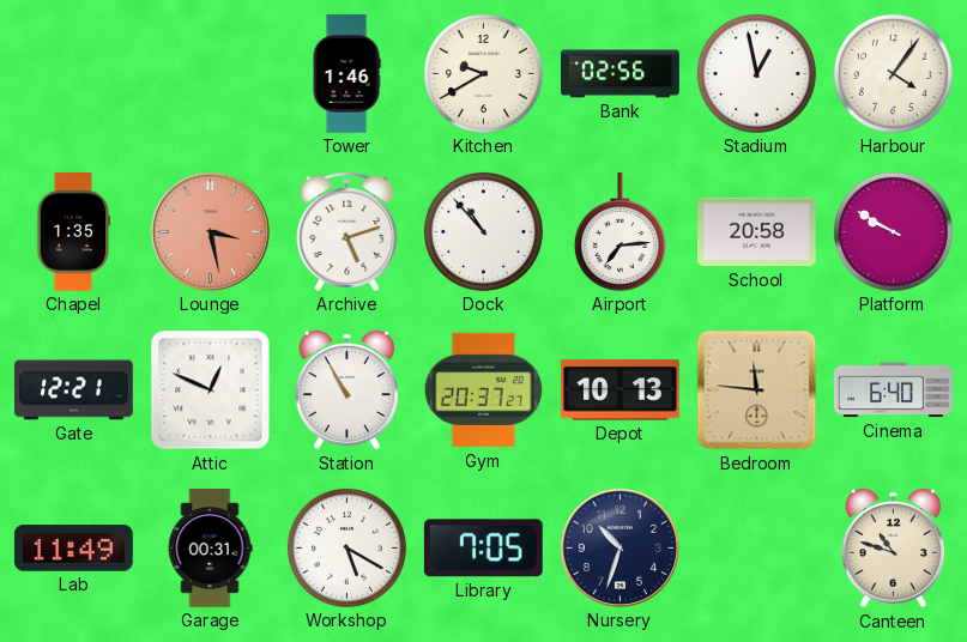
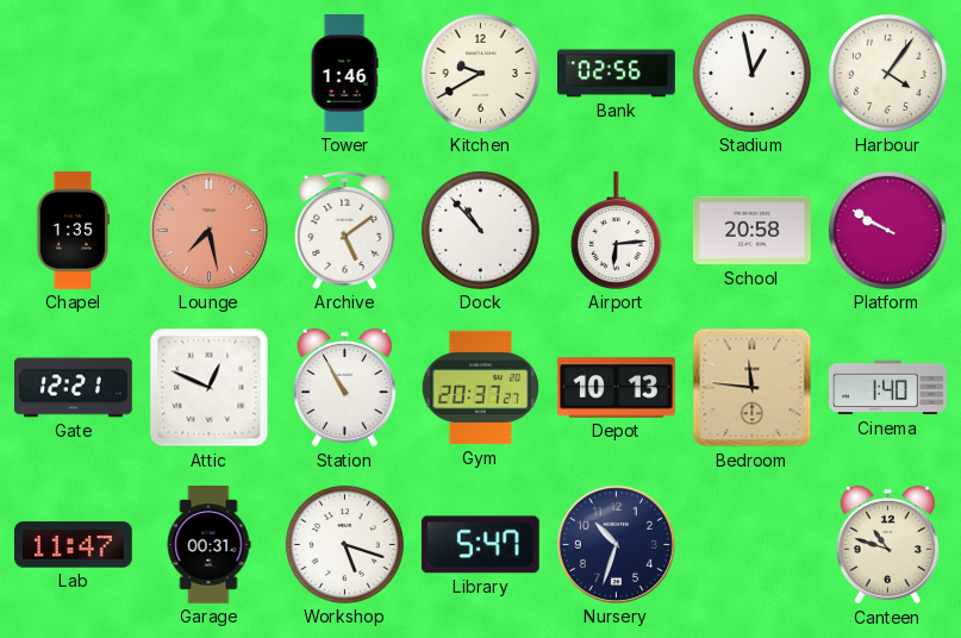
Lounge: 3:28 -> 7:28 (208, 230)
Archive: 5:12 -> 5:09 (345, 230)
Airport: 7:14 -> 6:14 (616, 231)
Cinema: 6:40 -> 1:40 (888, 388)
Lab: 11:49 -> 11:47 (74, 545)
Workshop: 5:20 -> 5:18 (344, 544)
Library: 7:05 -> 5:47 (480, 545)
